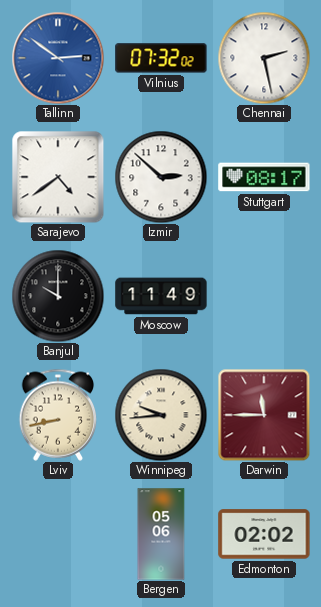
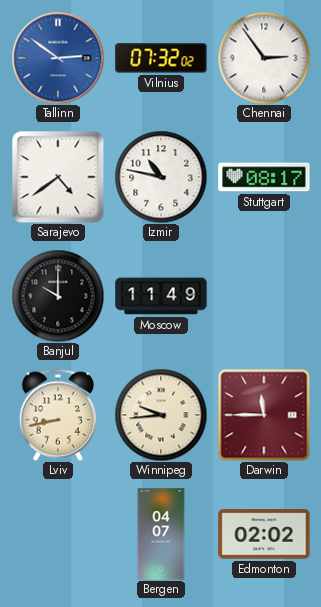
Chennai: 2:28 -> 2:54 (264, 58)
Izmir: 2:52 -> 10:47 (161, 177)
Bergen: 05:06 -> 04:07 (161, 534)
